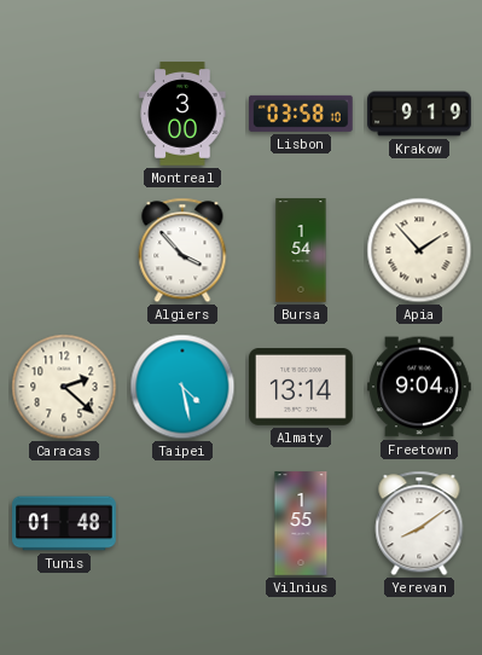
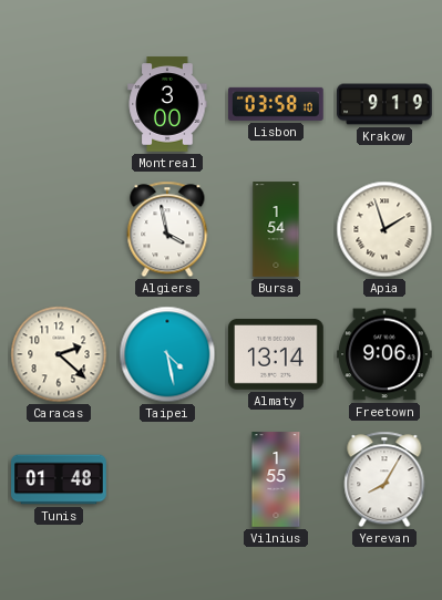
Algiers: 3:53 -> 3:58 (167, 229)
Apia: 1:53 -> 1:57 (384, 229)
Freetown: 9:04 -> 9:06 (384, 354)
Yerevan: 8:09 -> 8:05 (384, 479)
